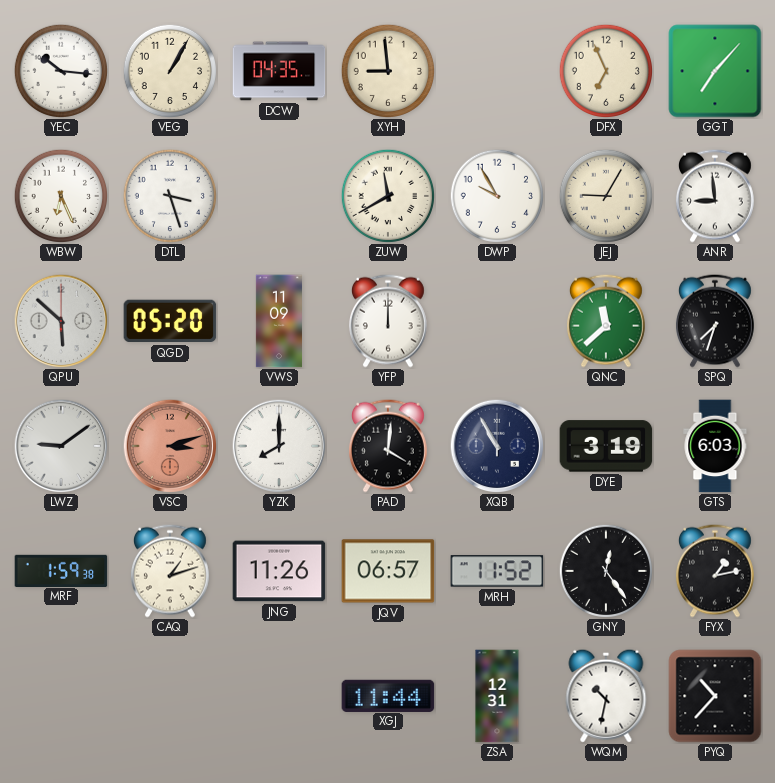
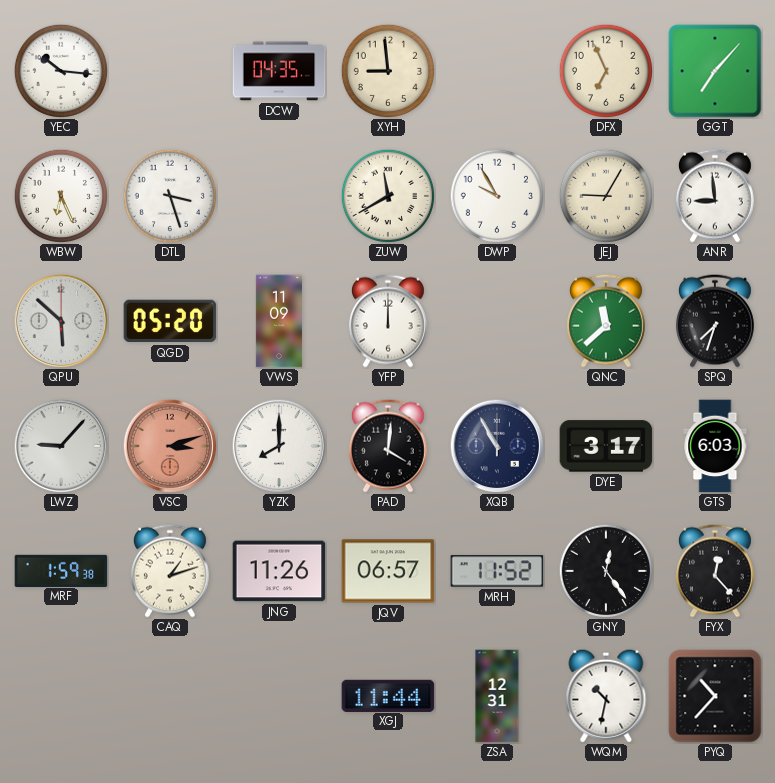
VEG: 1:05 -> none (169, 70)
LWZ: 9:09 -> 9:07 (61, 446)
DYE: 3:19 -> 3:17 (606, 446)
FYX: 1:13 -> 12:23 (715, 571)
